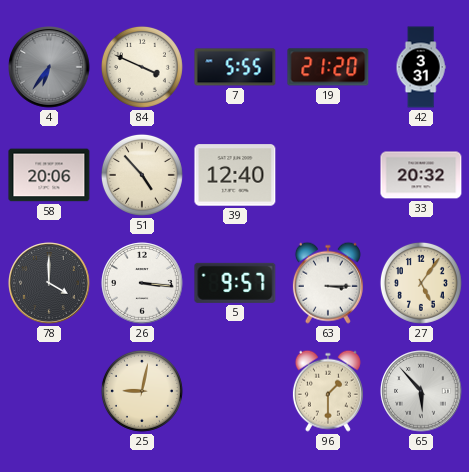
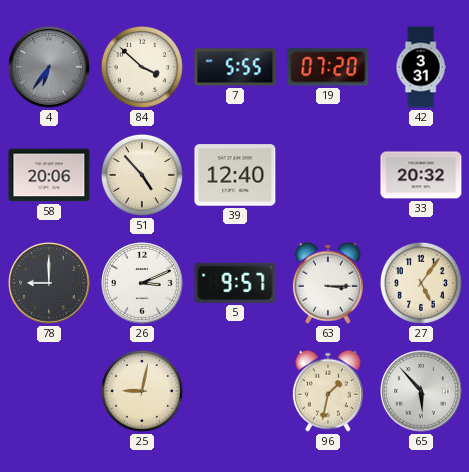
84: 3:49 -> 3:52 (142, 67)
19: 21:20 -> 07:20 (328, 67)
78: 4:00 -> 9:00 (49, 283)
26: 3:16 -> 3:11 (142, 283)
96: 1:30 -> 1:32 (328, 391)
